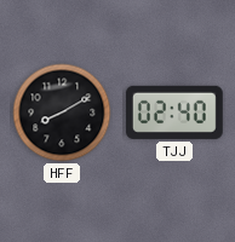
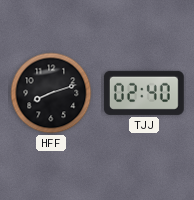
HFF: 8:10 -> 8:12 (51, 93)
